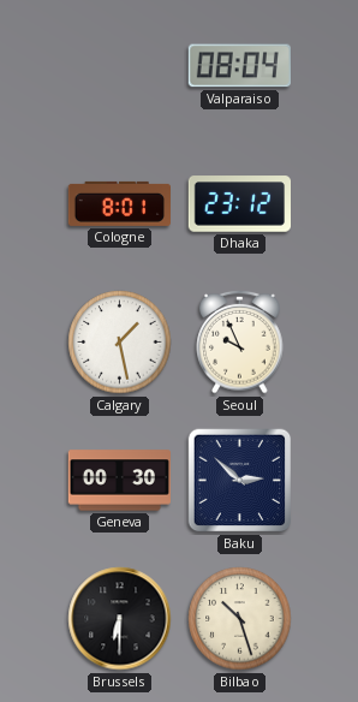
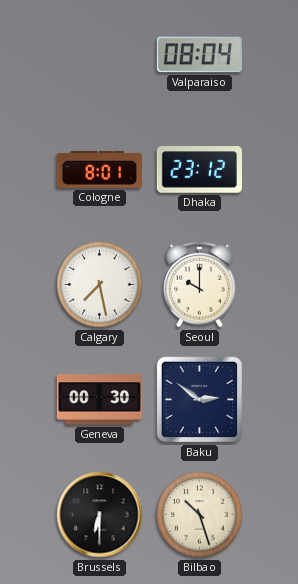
Calgary: 1:28 -> 7:28 (100, 285)
Seoul: 9:56 -> 10:00 (200, 284)
Baku: 2:52 -> 2:51 (200, 400)
